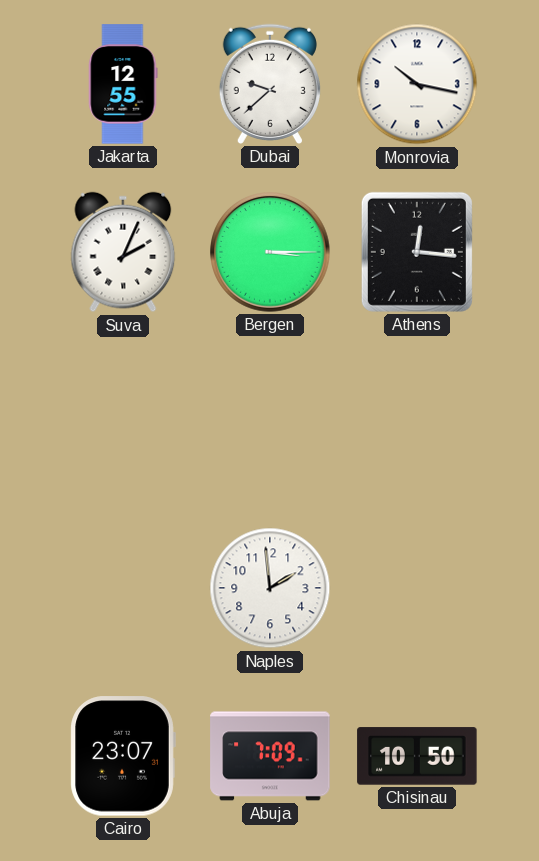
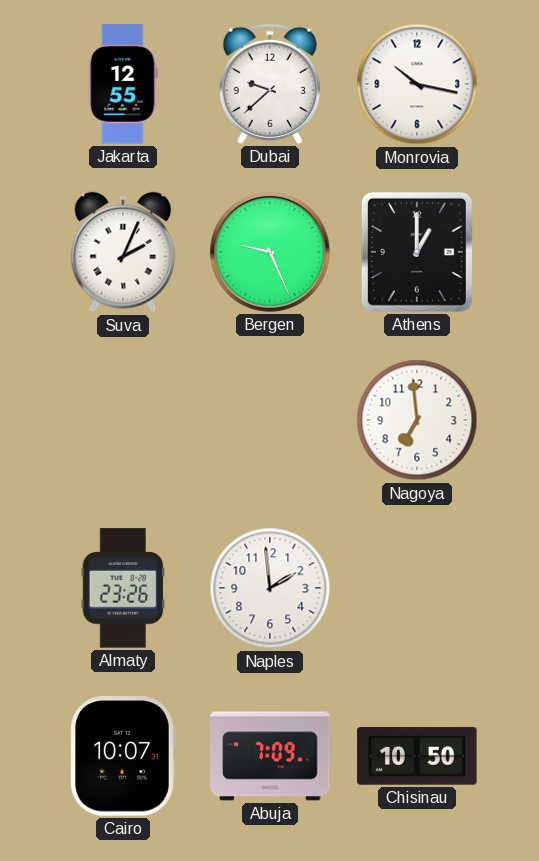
Bergen: 3:15 -> 9:26 (270, 252)
Athens: 12:16 -> 1:00 (417, 252)
Nagoya: none -> 6:59 (417, 420)
Almaty: none -> 23:26 (123, 588)
Cairo: 23:07 -> 10:07 (123, 756)
